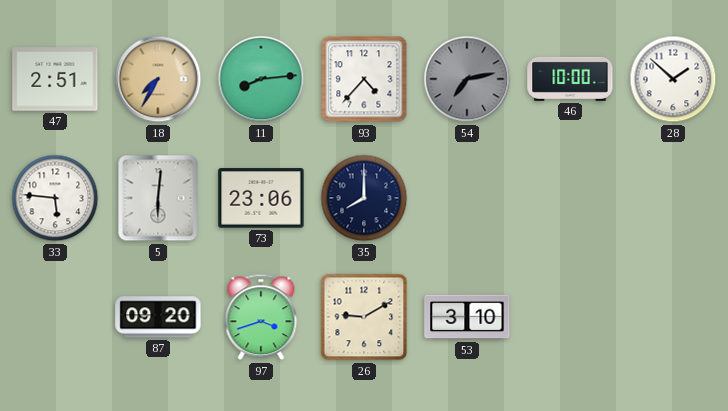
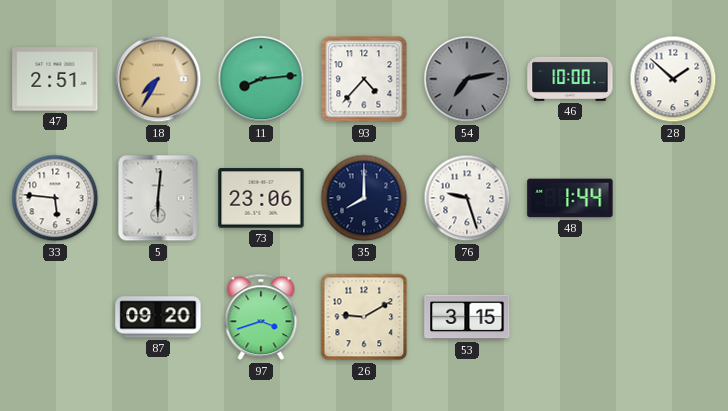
76: none -> 9:27 (467, 198)
48: none -> 1:44 (570, 198)
53: 3:10 -> 3:15 (467, 317)
